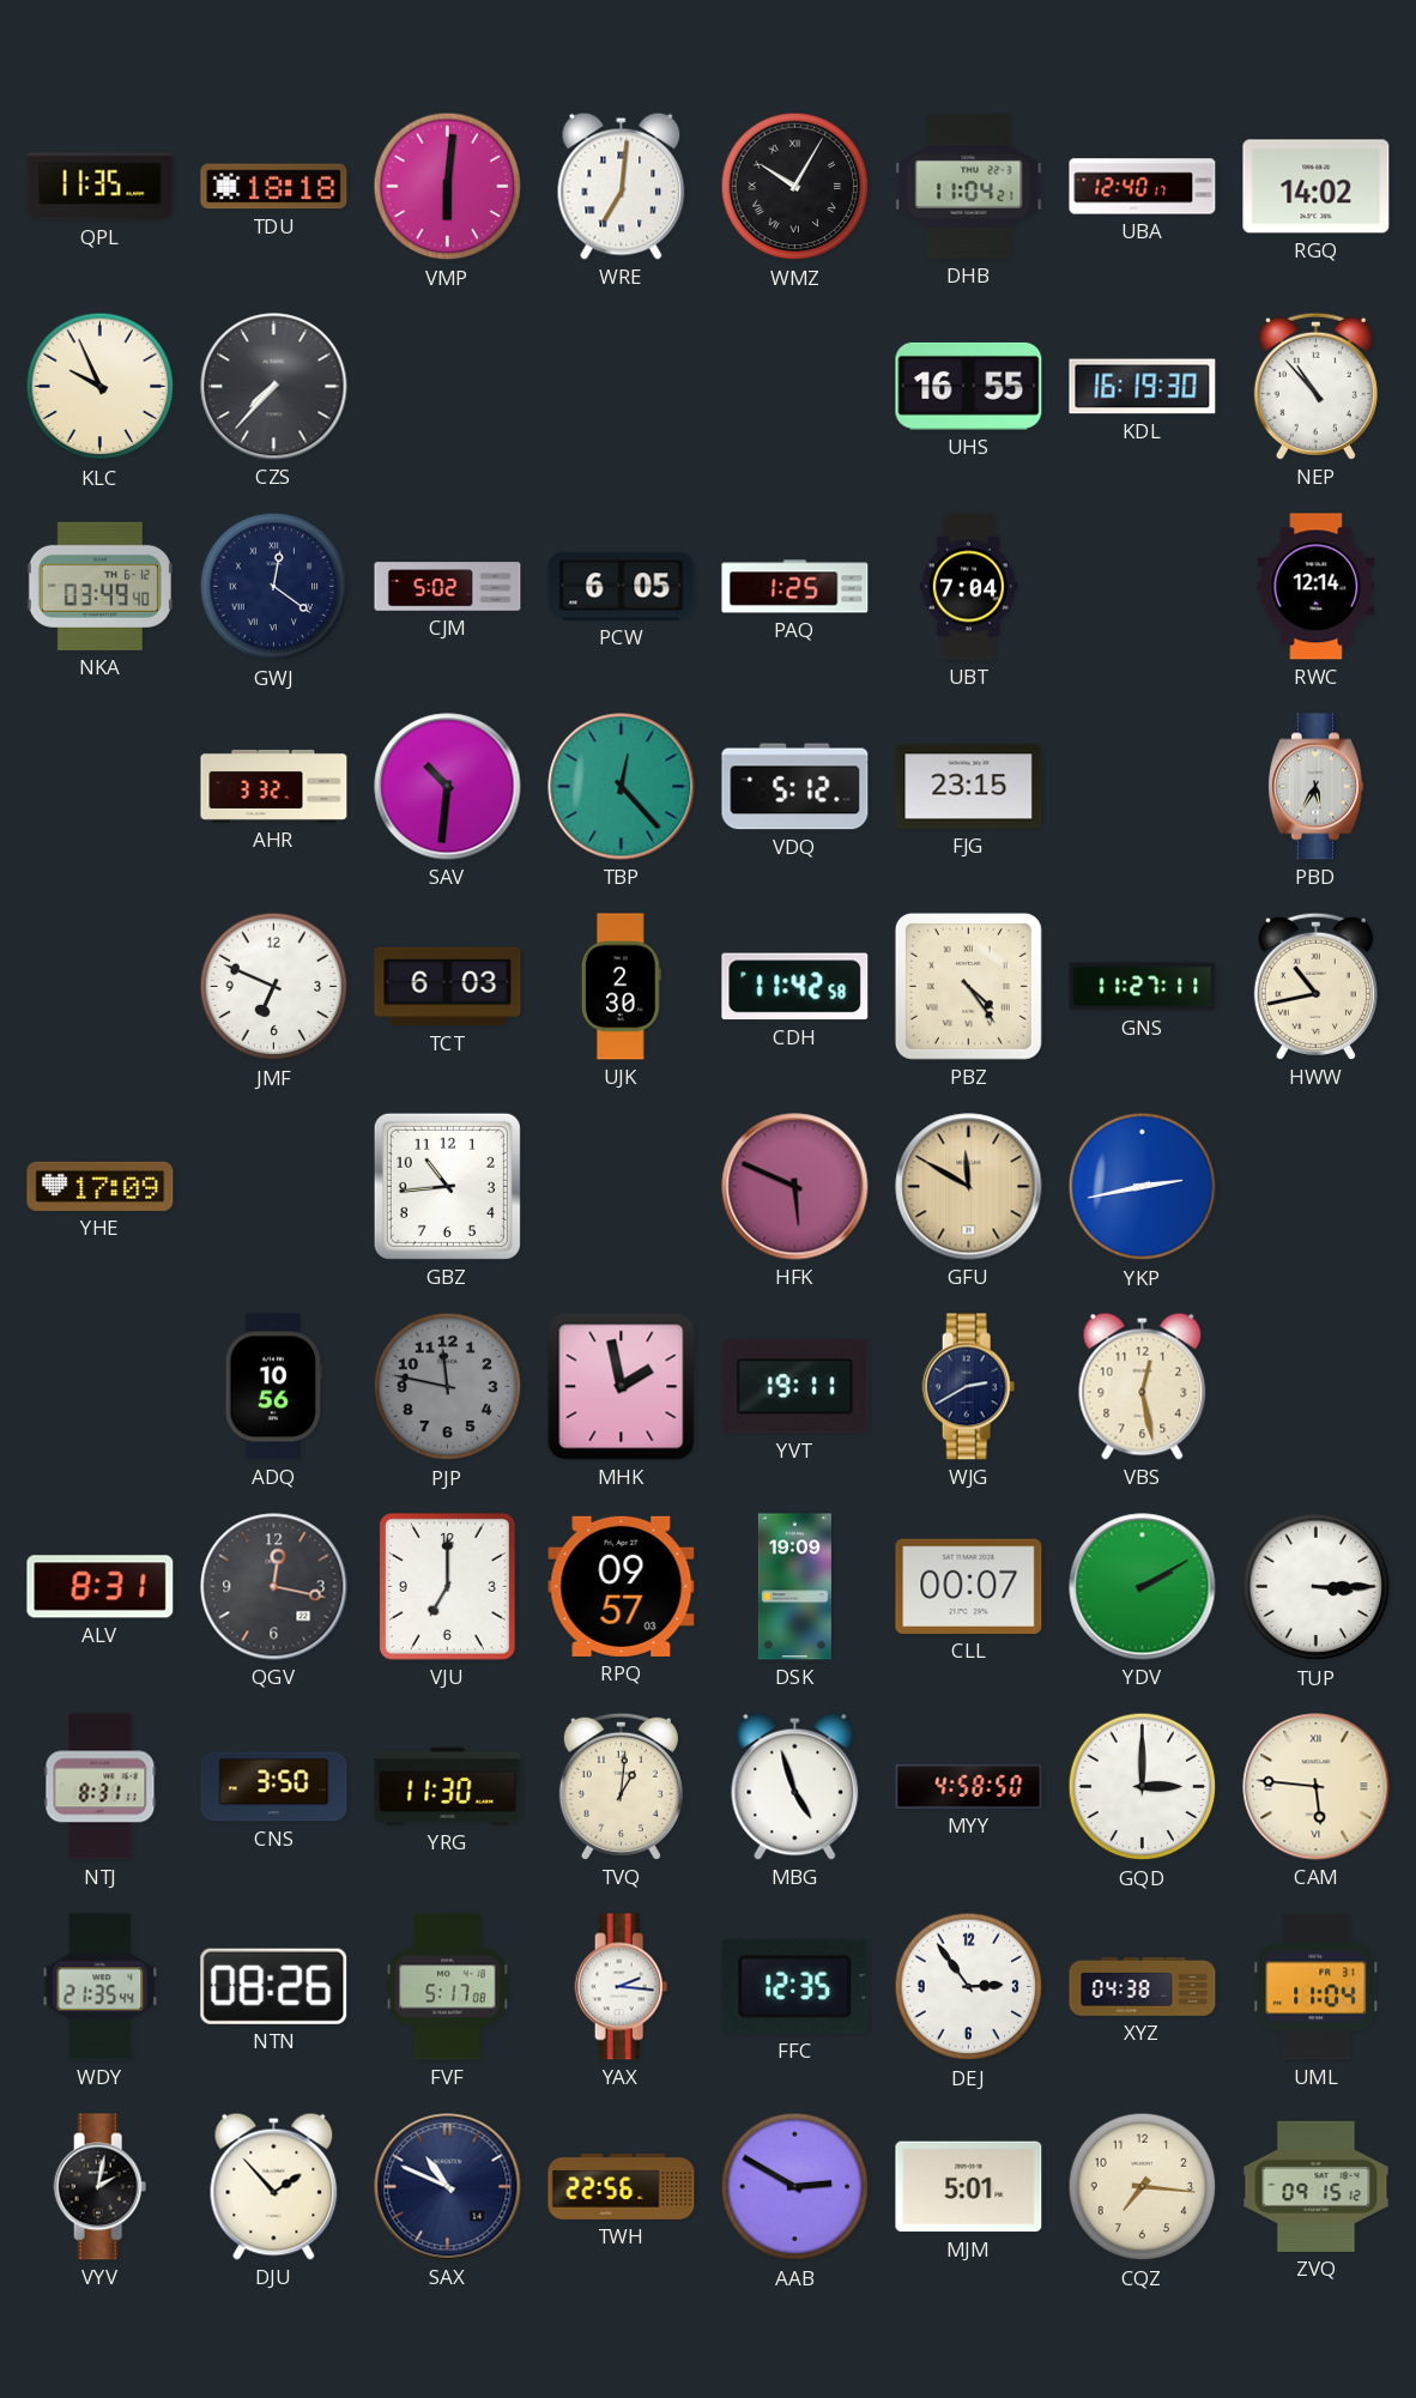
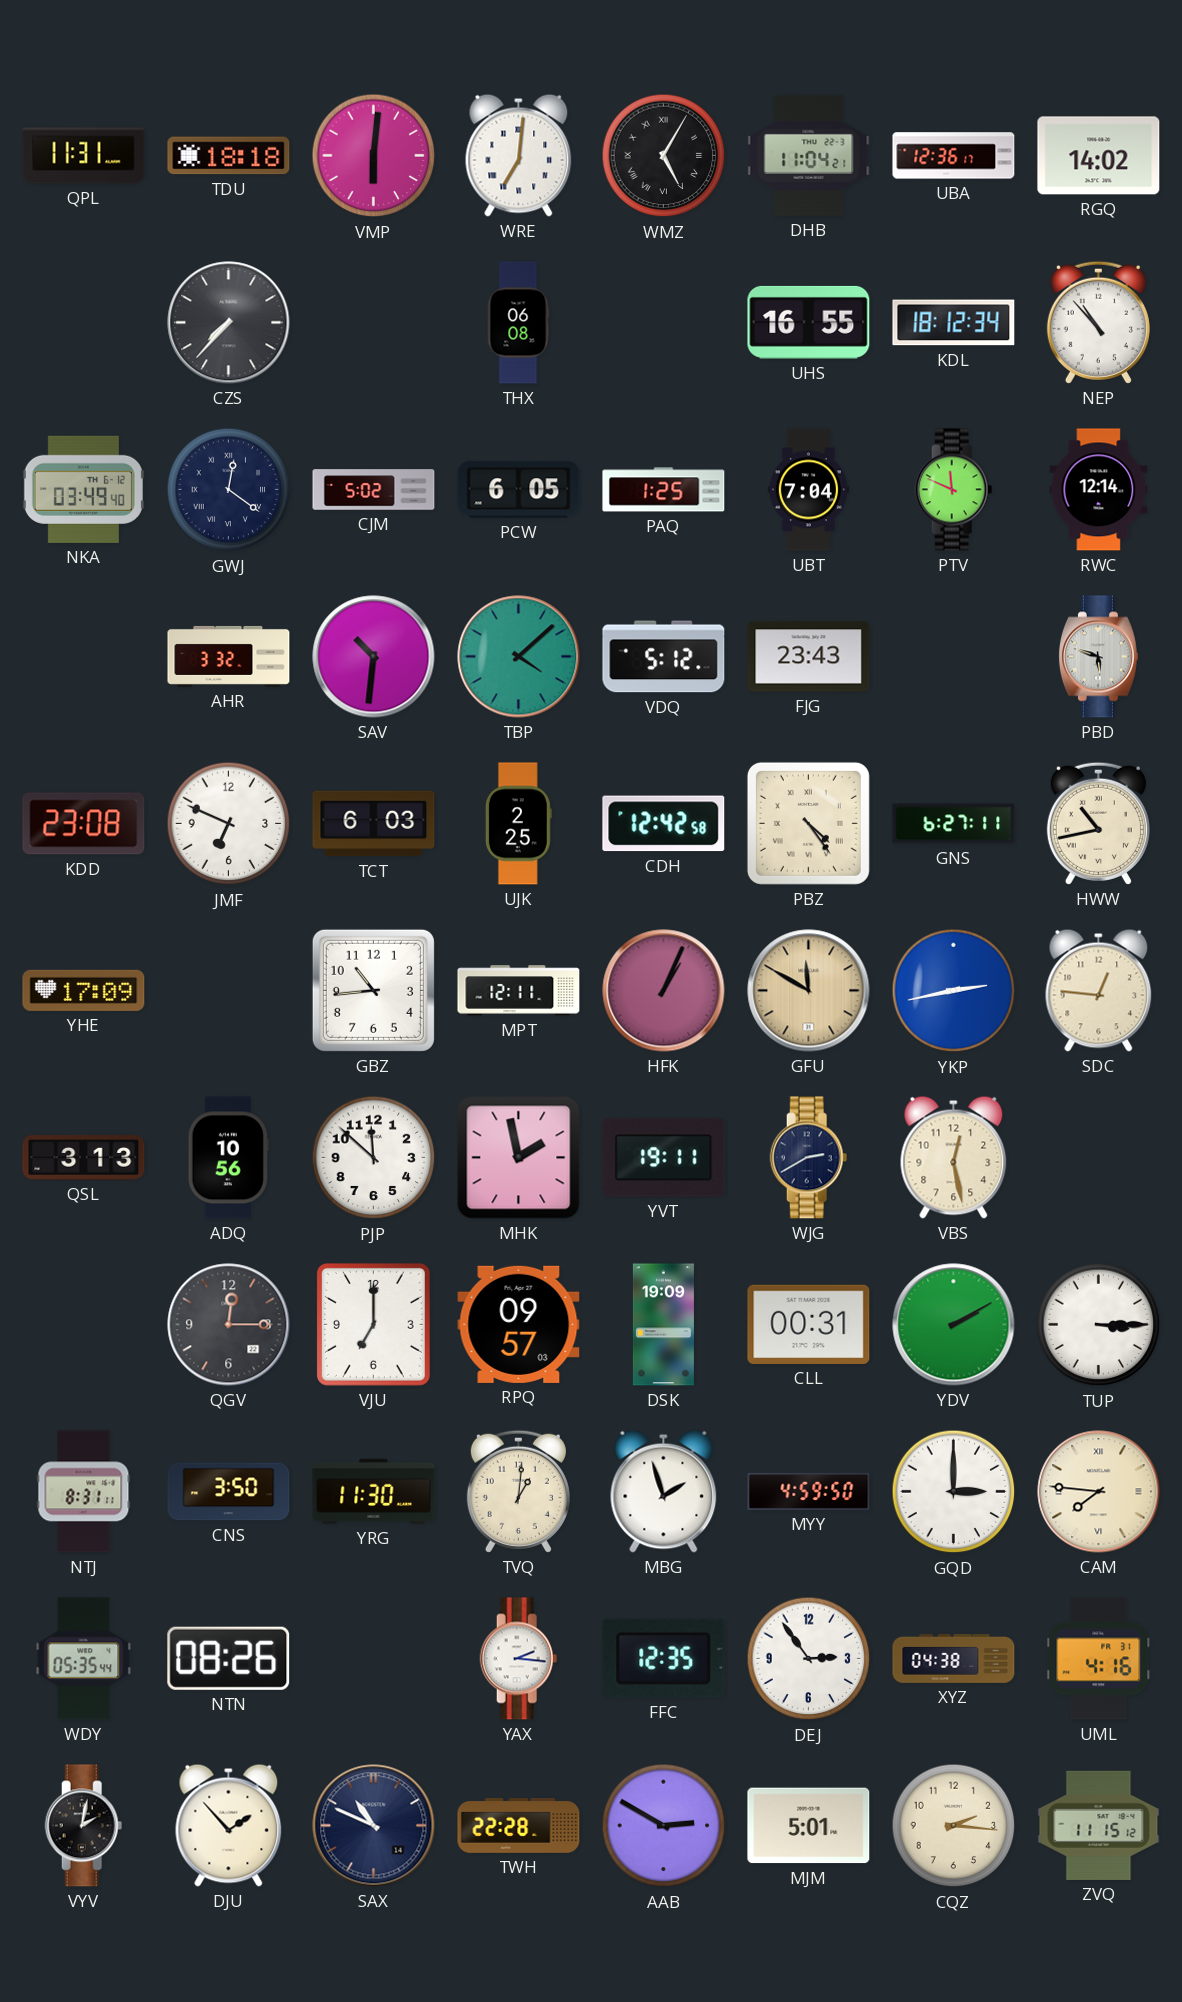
QPL: 11:35 -> 11:31 (84, 156)
WMZ: 10:05 -> 5:05 (664, 156)
UBA: 12:40 -> 12:36 (954, 156)
KLC: 9:56 -> none (101, 387)
THX: none -> 06:08 (518, 323)
KDL: 16:19 -> 18:12 (954, 323)
PTV: none -> 11:49 (954, 490)
TBP: 12:23 -> 4:08 (519, 657)
FJG: 23:15 -> 23:43 (809, 657)
PBD: 5:35 -> 5:48 (1098, 657)
KDD: none -> 23:08 (84, 824)
UJK: 2:30 -> 2:25 (518, 824)
CDH: 11:42 -> 12:42 (664, 824)
GNS: 11:27 -> 6:27 (954, 824)
MPT: none -> 12:11 (519, 991)
HFK: 5:49 -> 1:04 (664, 991)
SDC: none -> 12:46 (1099, 990)
QSL: none -> 3:13 (84, 1158)
PJP: 11:47 -> 11:52 (374, 1158)
PJP dial: grey -> white (374, 1158)
ALV: 8:31 -> none (101, 1587)
QGV: 12:17 -> 12:15 (229, 1325)
CLL: 00:07 -> 00:31 (809, 1324)
MBG: 4:57 -> 1:57 (664, 1491)
MYY: 4:58 -> 4:59 (809, 1491)
CAM: 5:46 -> 7:46 (1099, 1492)
WDY: 21:35 -> 05:35 (84, 1659)
FVF: 5:17 -> none (448, 1987)
UML: 11:04 -> 4:16 (1099, 1659)
TWH: 22:56 -> 22:28 (519, 1825)
CQZ: 7:16 -> 2:16 (954, 1826)
ZVQ: 09:15 -> 11:15 (1099, 1825)
